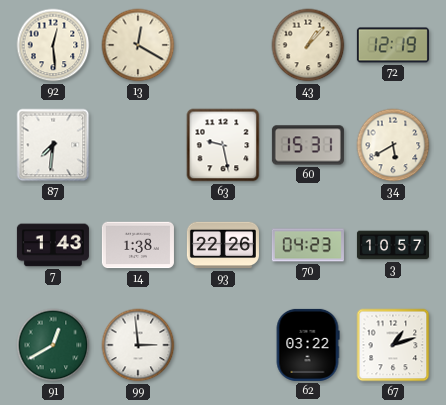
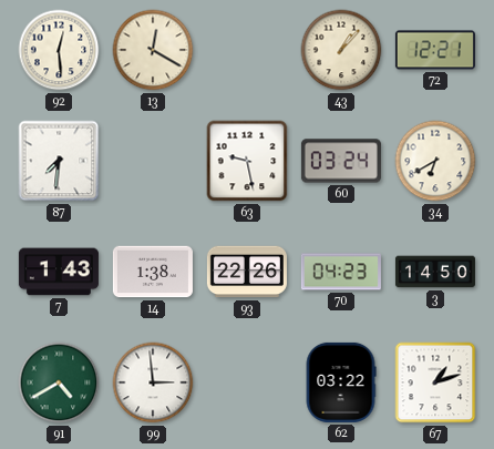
72: 12:19 -> 12:21 (435, 50)
60: 15:31 -> 03:24 (341, 161)
34: 5:40 -> 6:40 (435, 161)
3: 10:57 -> 14:50 (435, 272)
91: 12:40 -> 4:40 (59, 382)
